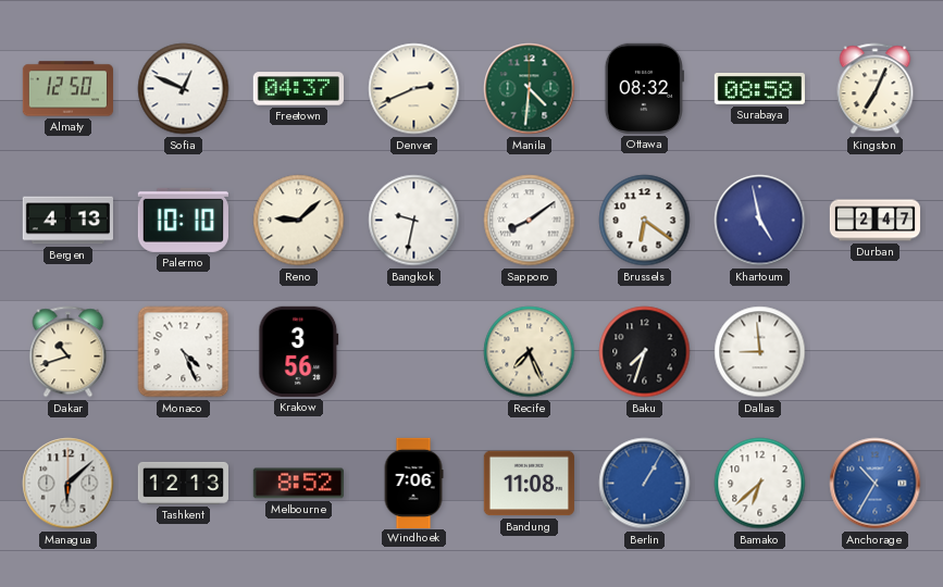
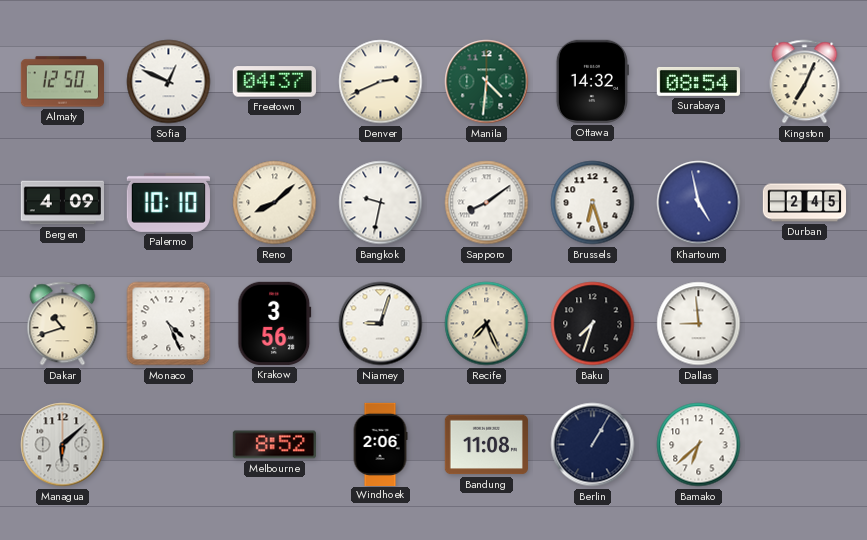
Ottawa: 08:32 -> 14:32 (592, 81)
Surabaya: 08:58 -> 08:54 (698, 82)
Bergen: 4:13 -> 4:09 (62, 203)
Reno: 9:08 -> 8:08 (275, 203)
Brussels: 6:21 -> 6:27 (593, 203)
Durban: 2:47 -> 2:45 (805, 203)
Niamey: none -> 9:03 (381, 324)
Tashkent: 12:13 -> none (183, 483)
Windhoek: 7:06 -> 2:06 (380, 444)
Berlin dial: blue -> navy (593, 445)
Anchorage: 10:35 -> none (876, 484)
